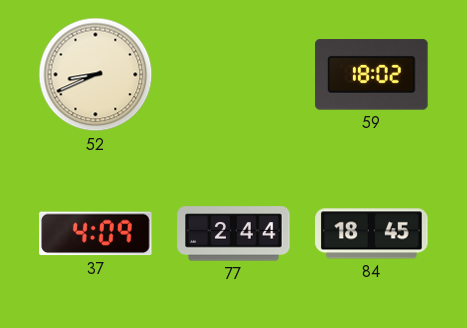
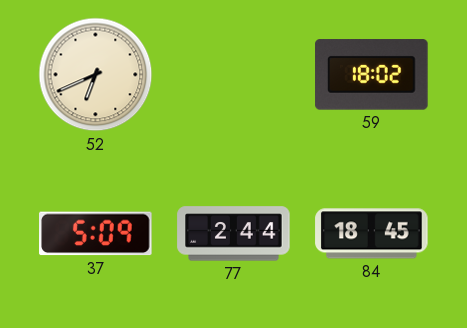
52: 8:41 -> 6:41 (96, 75)
37: 4:09 -> 5:09 (96, 234)
